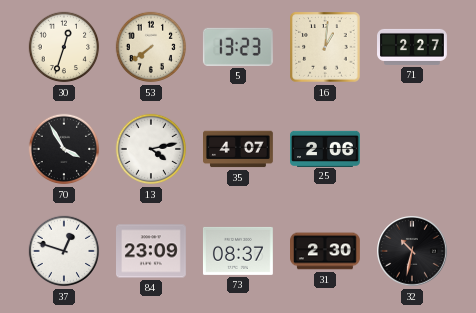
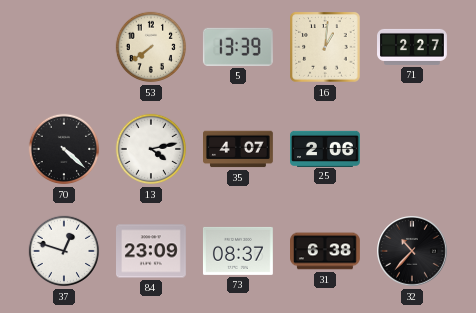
30: 12:33 -> none (64, 47)
5: 13:23 -> 13:39 (238, 47)
70: 3:55 -> 4:22 (64, 149)
31: 2:30 -> 6:38 (326, 251)
32: 10:32 -> 10:37 (412, 251)
